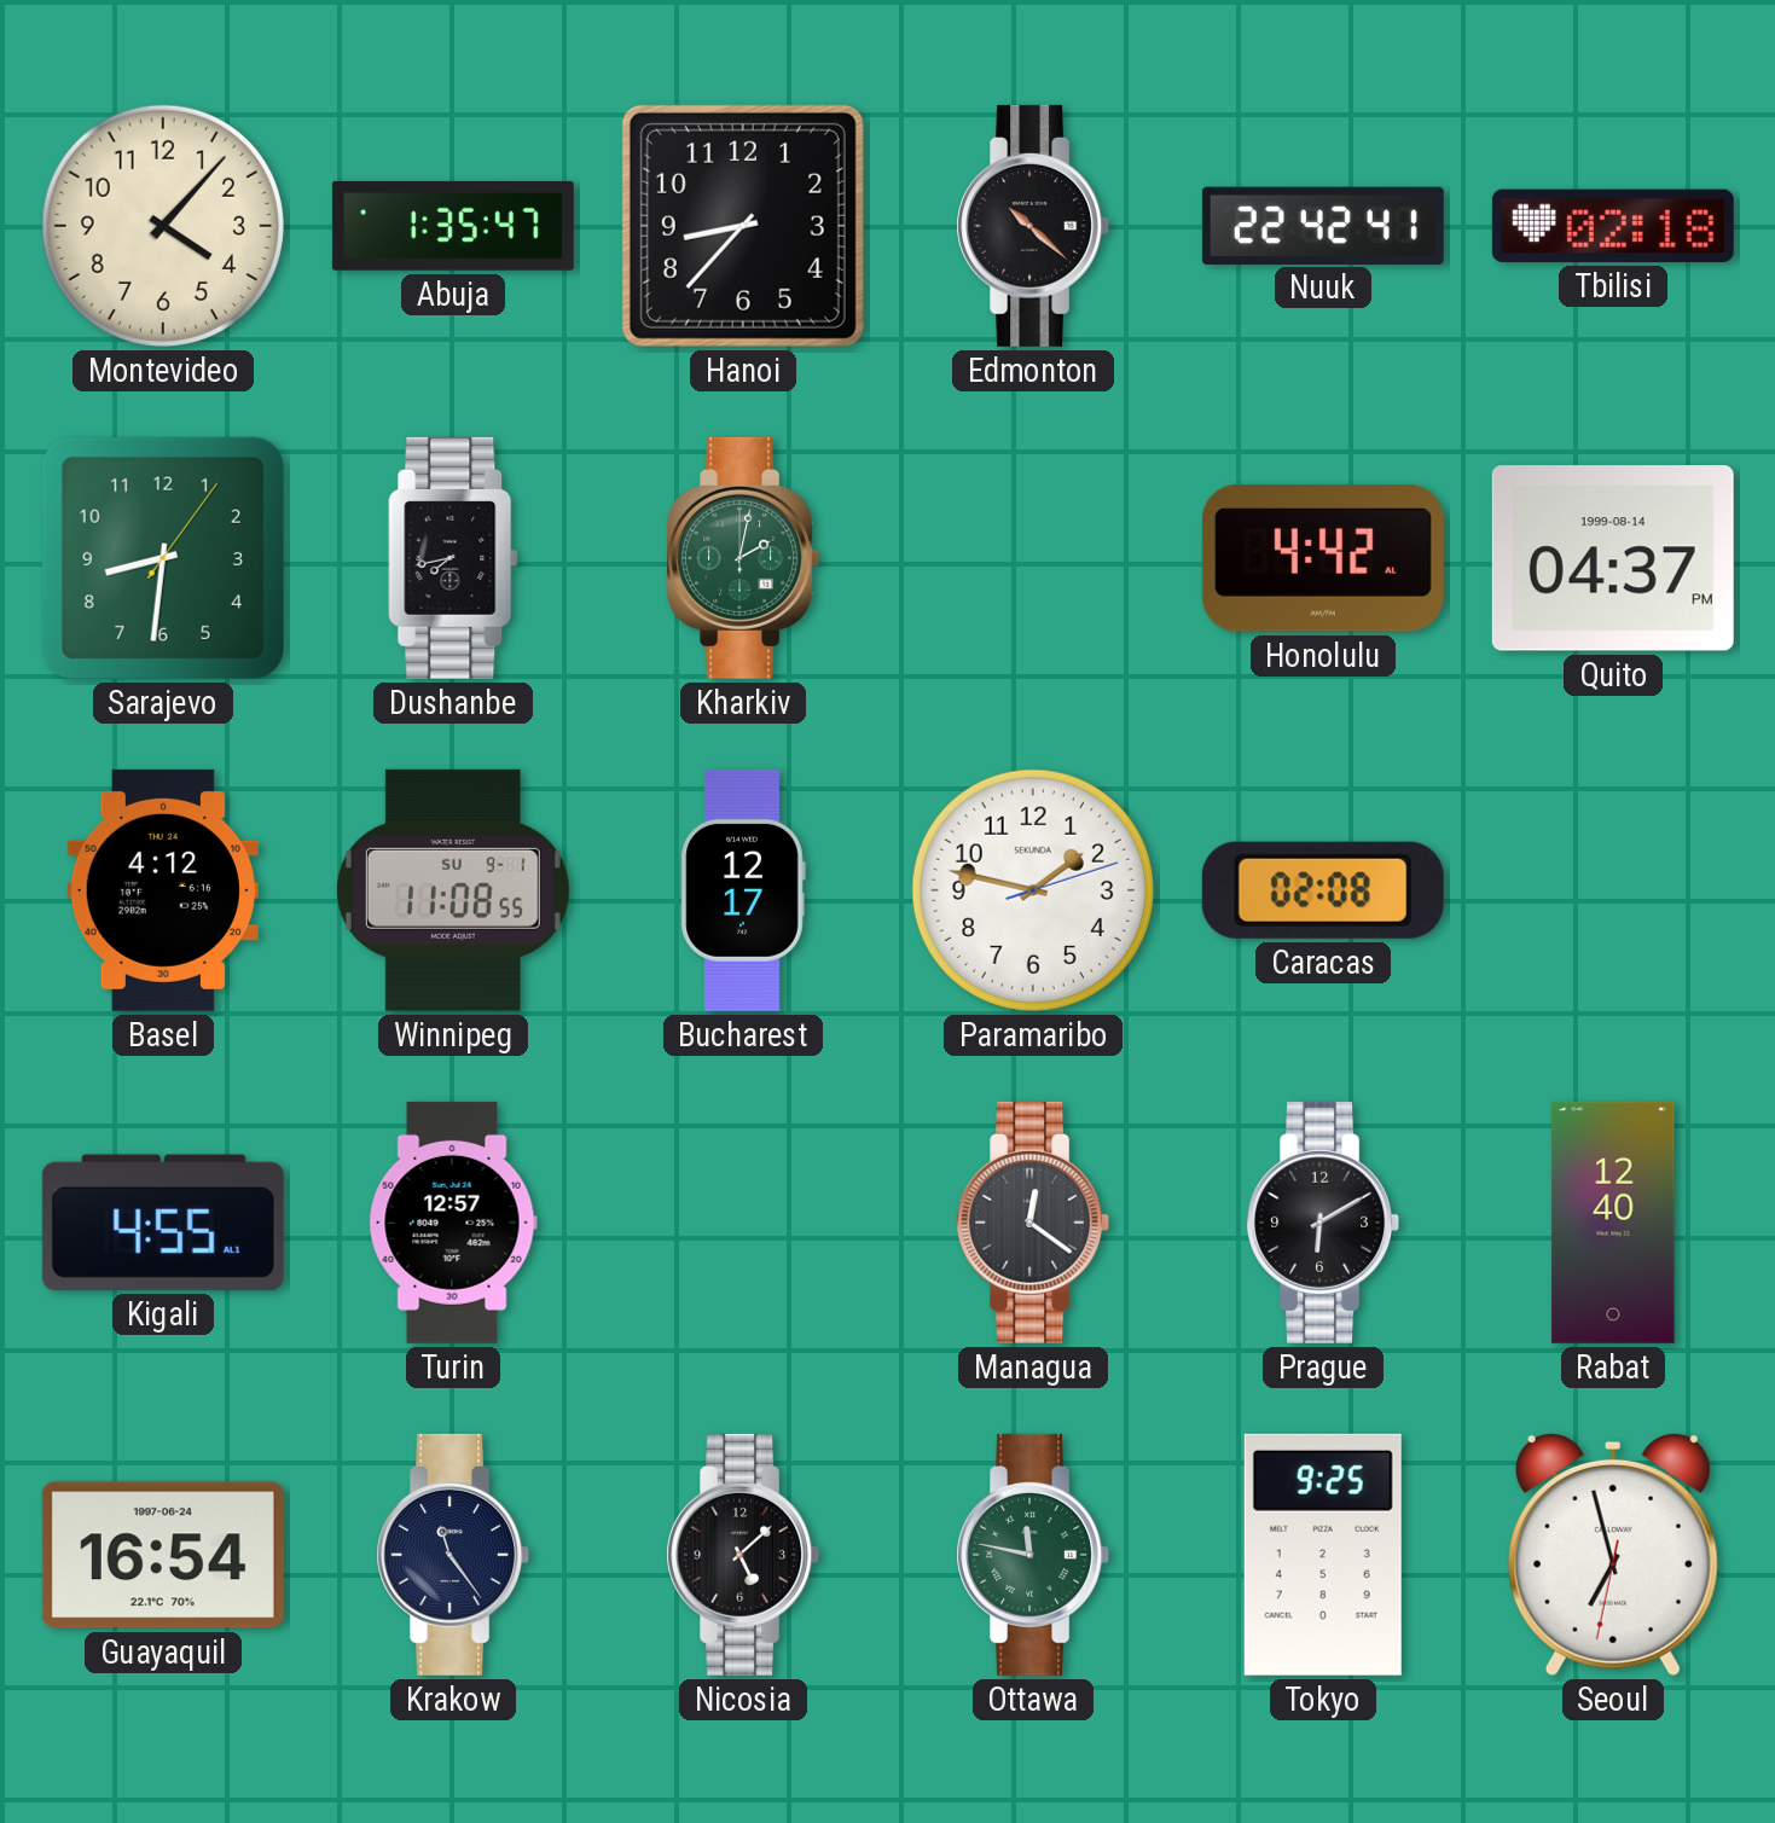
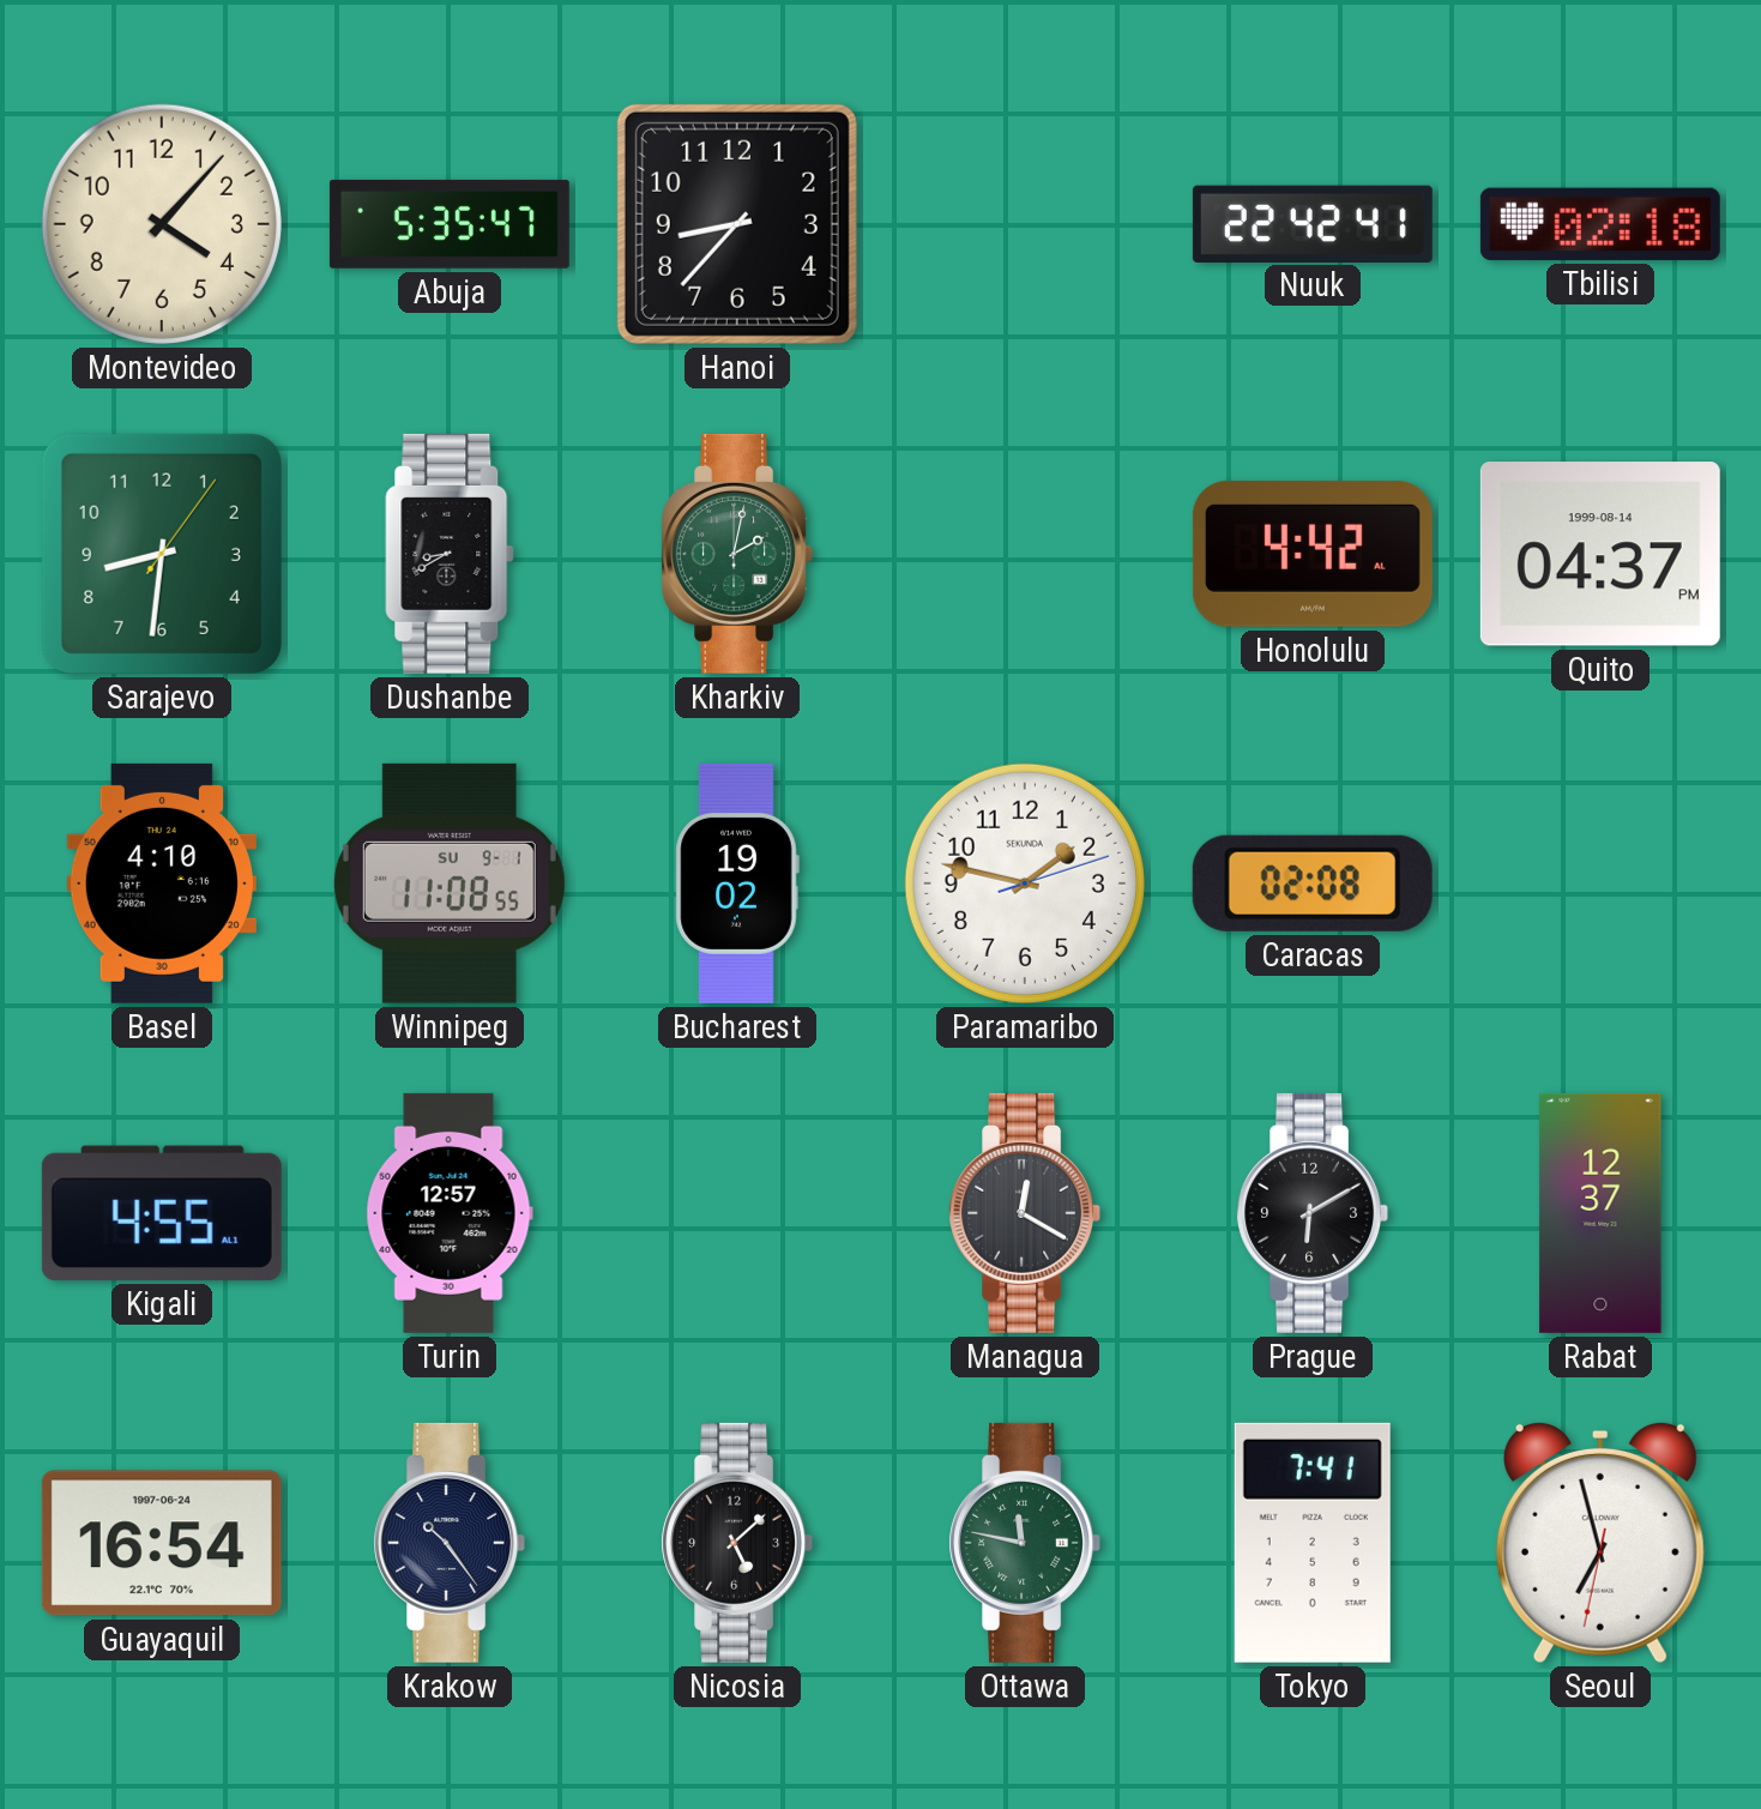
Abuja: 1:35 -> 5:35 (450, 224)
Edmonton: 10:22 -> none (1033, 226)
Dushanbe: 7:43 -> 8:40 (450, 554)
Basel: 4:12 -> 4:10 (162, 884)
Bucharest: 12:17 -> 19:02 (737, 884)
Managua: 12:21 -> 12:20 (1025, 1213)
Rabat: 12:40 -> 12:37 (1600, 1213)
Krakow: 11:24 -> 10:24 (450, 1543)
Tokyo: 9:25 -> 7:41 (1313, 1543)
